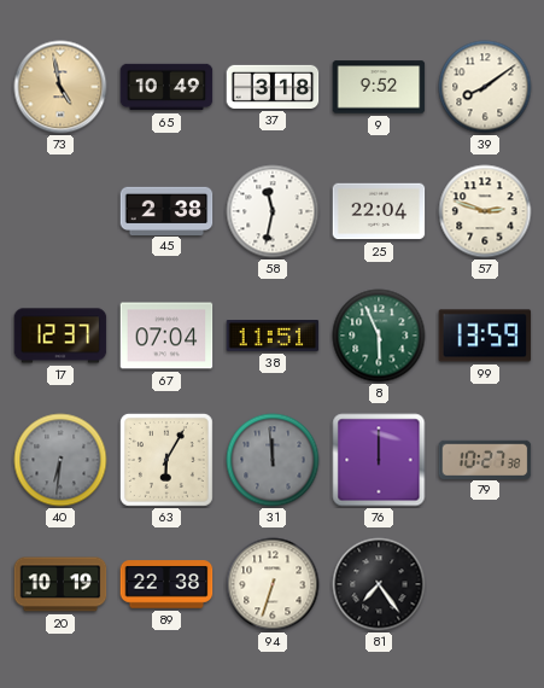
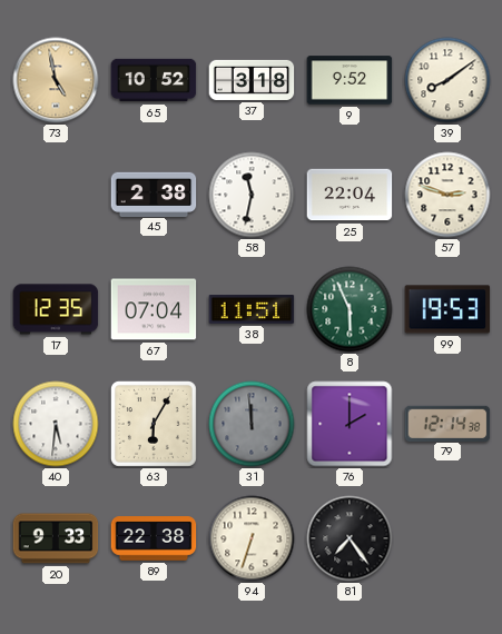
65: 10:49 -> 10:52 (154, 80)
17: 12:37 -> 12:35 (56, 309)
99: 13:59 -> 19:53 (447, 309)
40: 6:31 -> 5:31 (56, 424)
40 dial: grey -> white (56, 424)
76: 12:00 -> 2:00 (350, 424)
79: 10:27 -> 12:14 (447, 423)
20: 10:19 -> 9:33 (56, 538)
